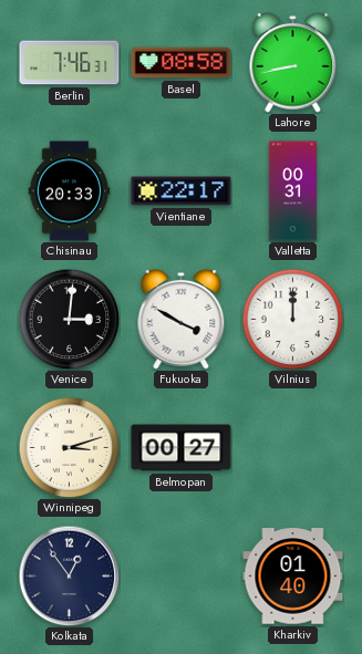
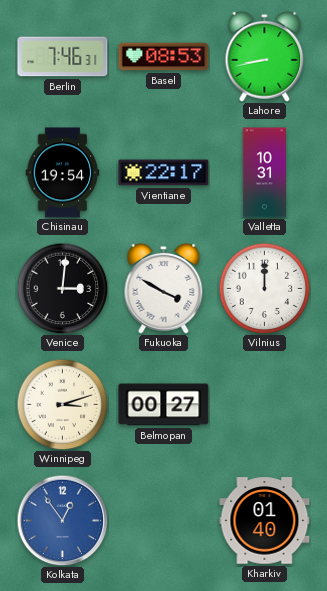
Basel: 08:58 -> 08:53 (164, 57)
Chisinau: 20:33 -> 19:54 (63, 173)
Valletta: 00:31 -> 10:31 (264, 173)
Kolkata dial: navy -> blue (62, 520)
